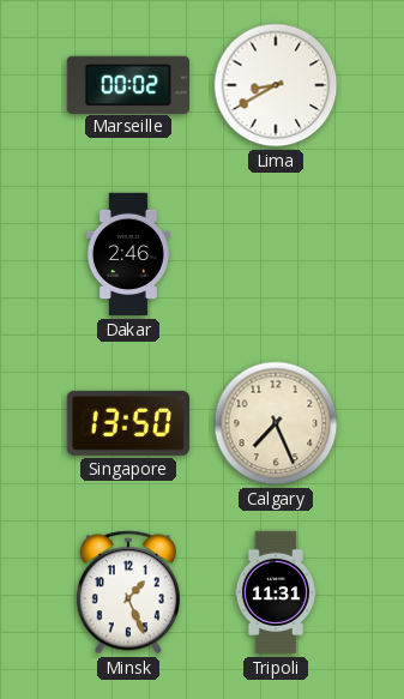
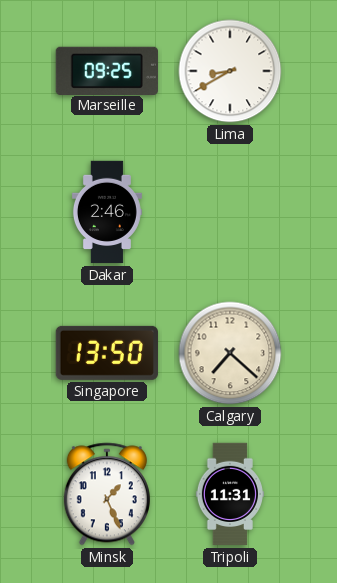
Marseille: 00:02 -> 09:25 (107, 70)
Calgary: 7:26 -> 7:22 (230, 353)
